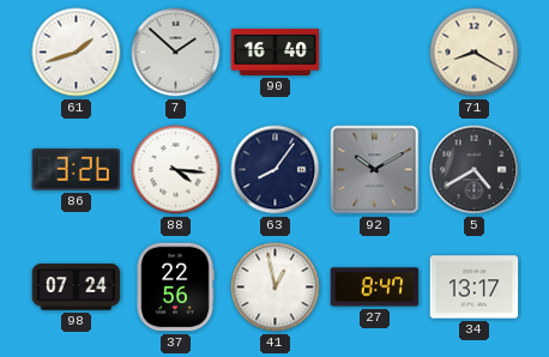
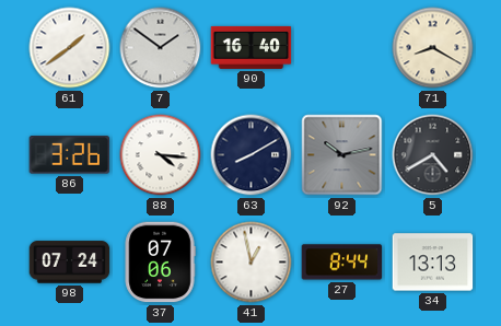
61: 1:42 -> 1:39 (70, 48)
7: 1:52 -> 1:51 (161, 48)
63: 8:06 -> 8:10 (252, 155)
92: 10:10 -> 10:13 (342, 155)
37: 22:56 -> 07:06 (160, 263)
27: 8:47 -> 8:44 (342, 263)
34: 13:17 -> 13:13 (433, 263)
